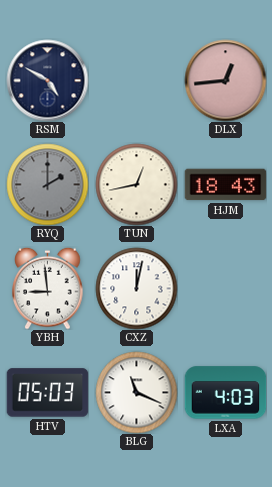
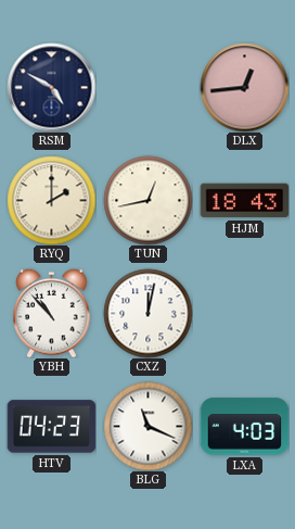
RYQ dial: grey -> cream (51, 200)
YBH: 8:59 -> 10:53 (52, 313)
HTV: 05:03 -> 04:23 (51, 427)
